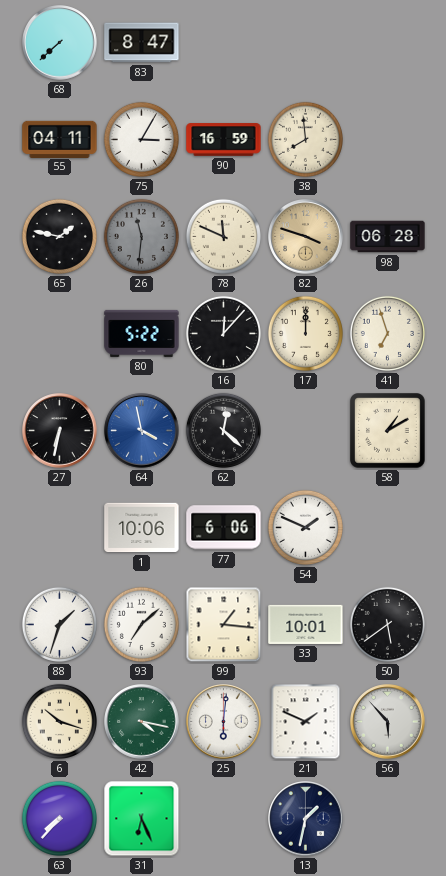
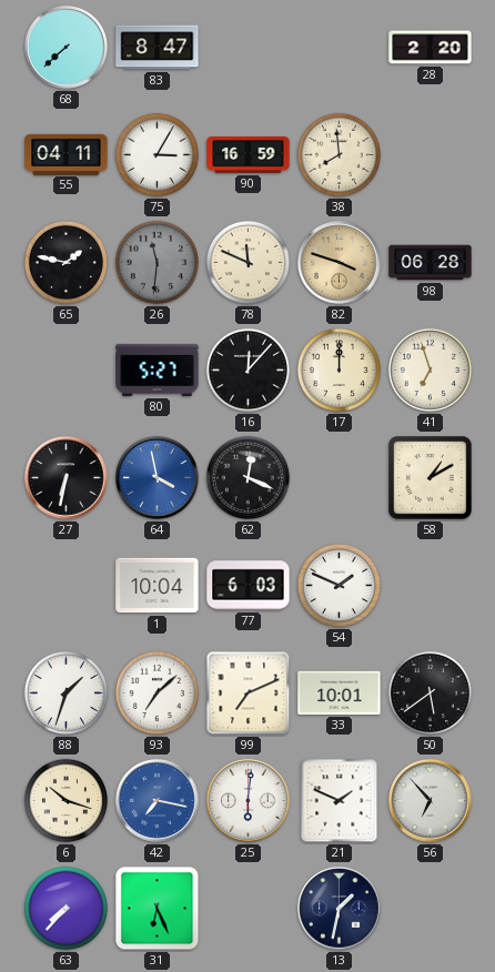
28: none -> 2:20 (431, 48)
80: 5:22 -> 5:27 (158, 369)
62: 12:22 -> 12:19 (247, 477)
1: 10:06 -> 10:04 (158, 586)
77: 6:06 -> 6:03 (249, 586)
99: 1:16 -> 7:11 (249, 693)
42: 4:17 -> 7:17 (158, 801)
42 dial: green -> blue (158, 801)
56: 5:53 -> 6:53 (431, 801)
